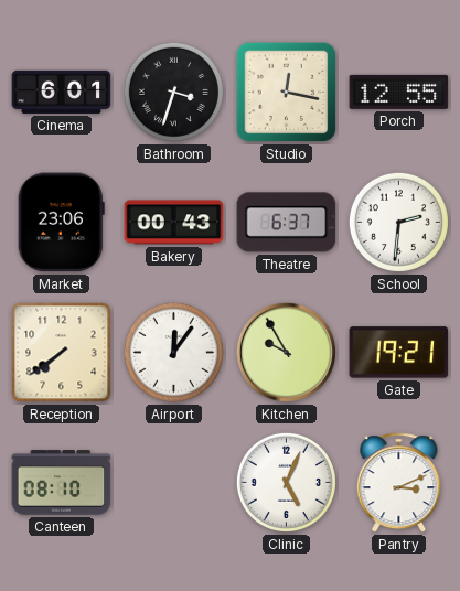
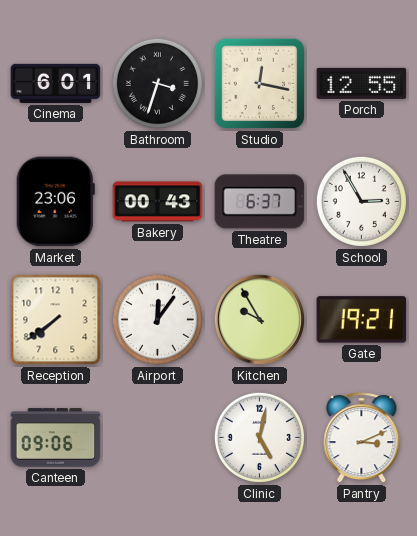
School: 2:31 -> 2:55 (361, 201)
Canteen: 08:10 -> 09:06 (56, 438)
Clinic: 5:04 -> 5:02 (259, 437)
